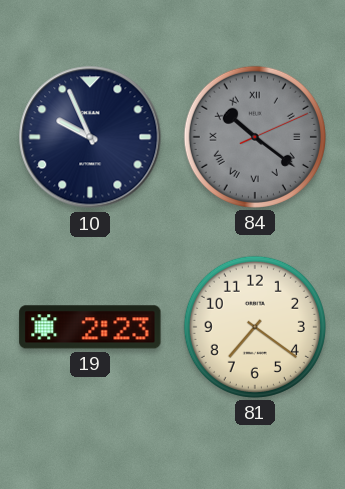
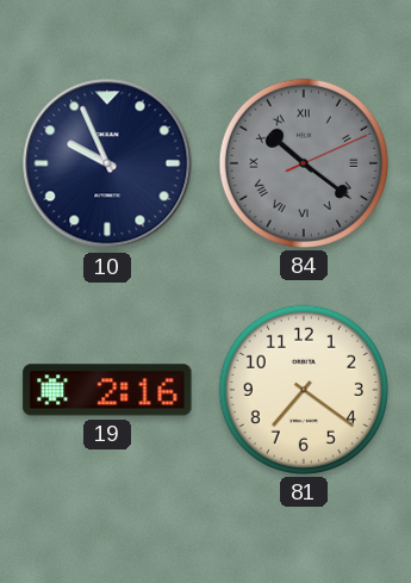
19: 2:23 -> 2:16 (107, 390)
